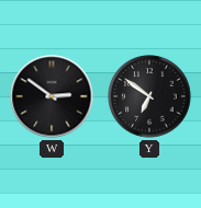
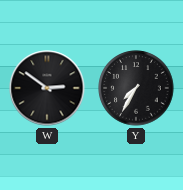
Y: 6:51 -> 7:35 (136, 88)
